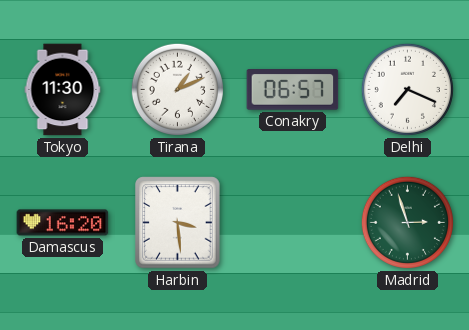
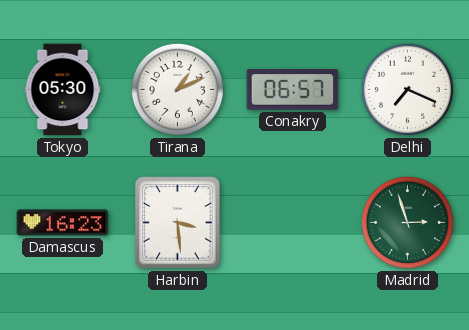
Tokyo: 11:30 -> 05:30 (63, 90)
Damascus: 16:20 -> 16:23 (63, 223)
